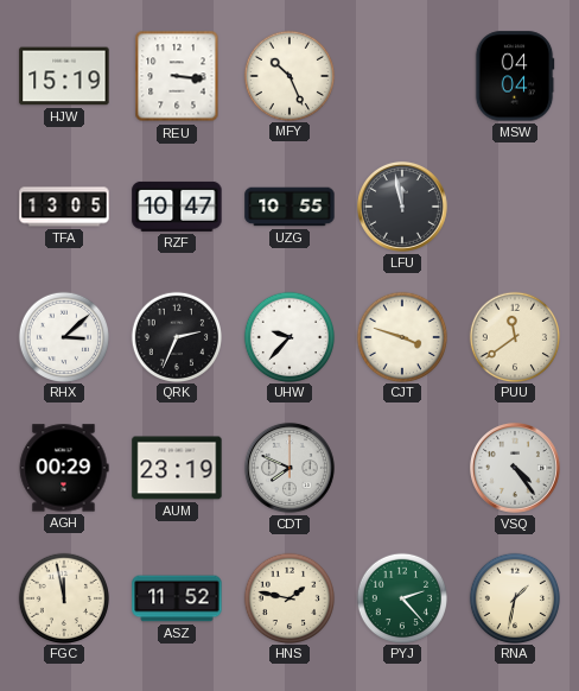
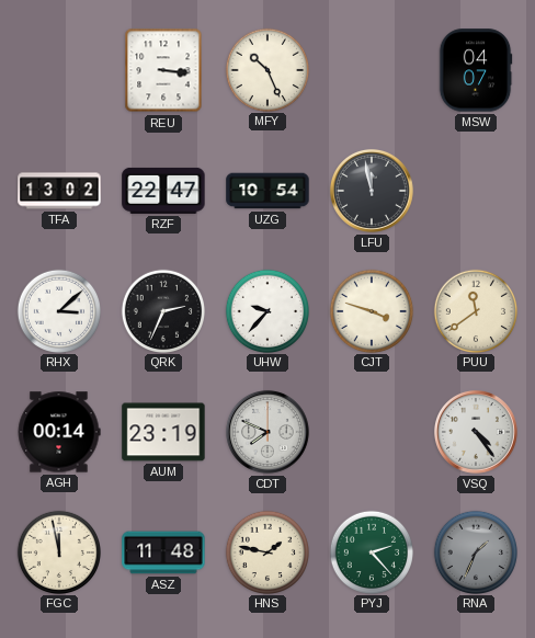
HJW: 15:19 -> none (64, 76)
MSW: 04:04 -> 04:07 (476, 70)
TFA: 13:05 -> 13:02 (59, 191)
RZF: 10:47 -> 22:47 (163, 191)
UZG: 10:55 -> 10:54 (267, 191)
AGH: 00:29 -> 00:14 (59, 432)
ASZ: 11:52 -> 11:48 (163, 552)
RNA: 1:32 -> 1:34 (475, 551)
RNA dial: cream -> grey (475, 551)
